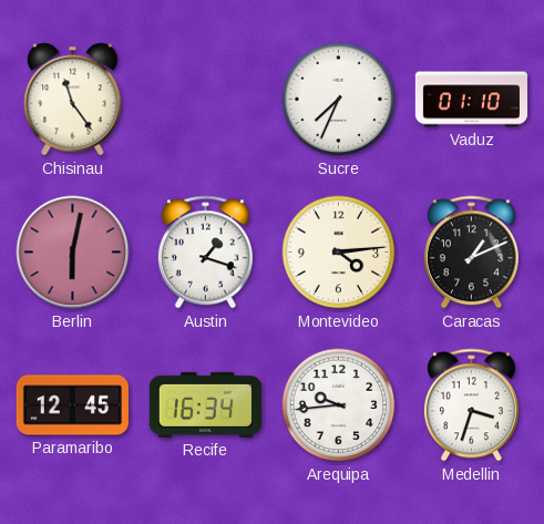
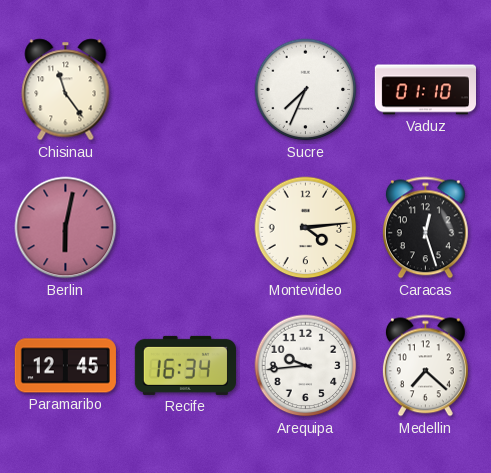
Austin: 1:18 -> none (205, 253)
Caracas: 1:11 -> 12:27 (425, 228)
Medellin: 3:33 -> 7:22 (425, 366)
